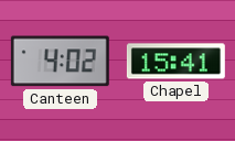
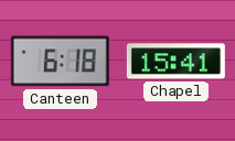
Canteen: 4:02 -> 6:18 (60, 62)
